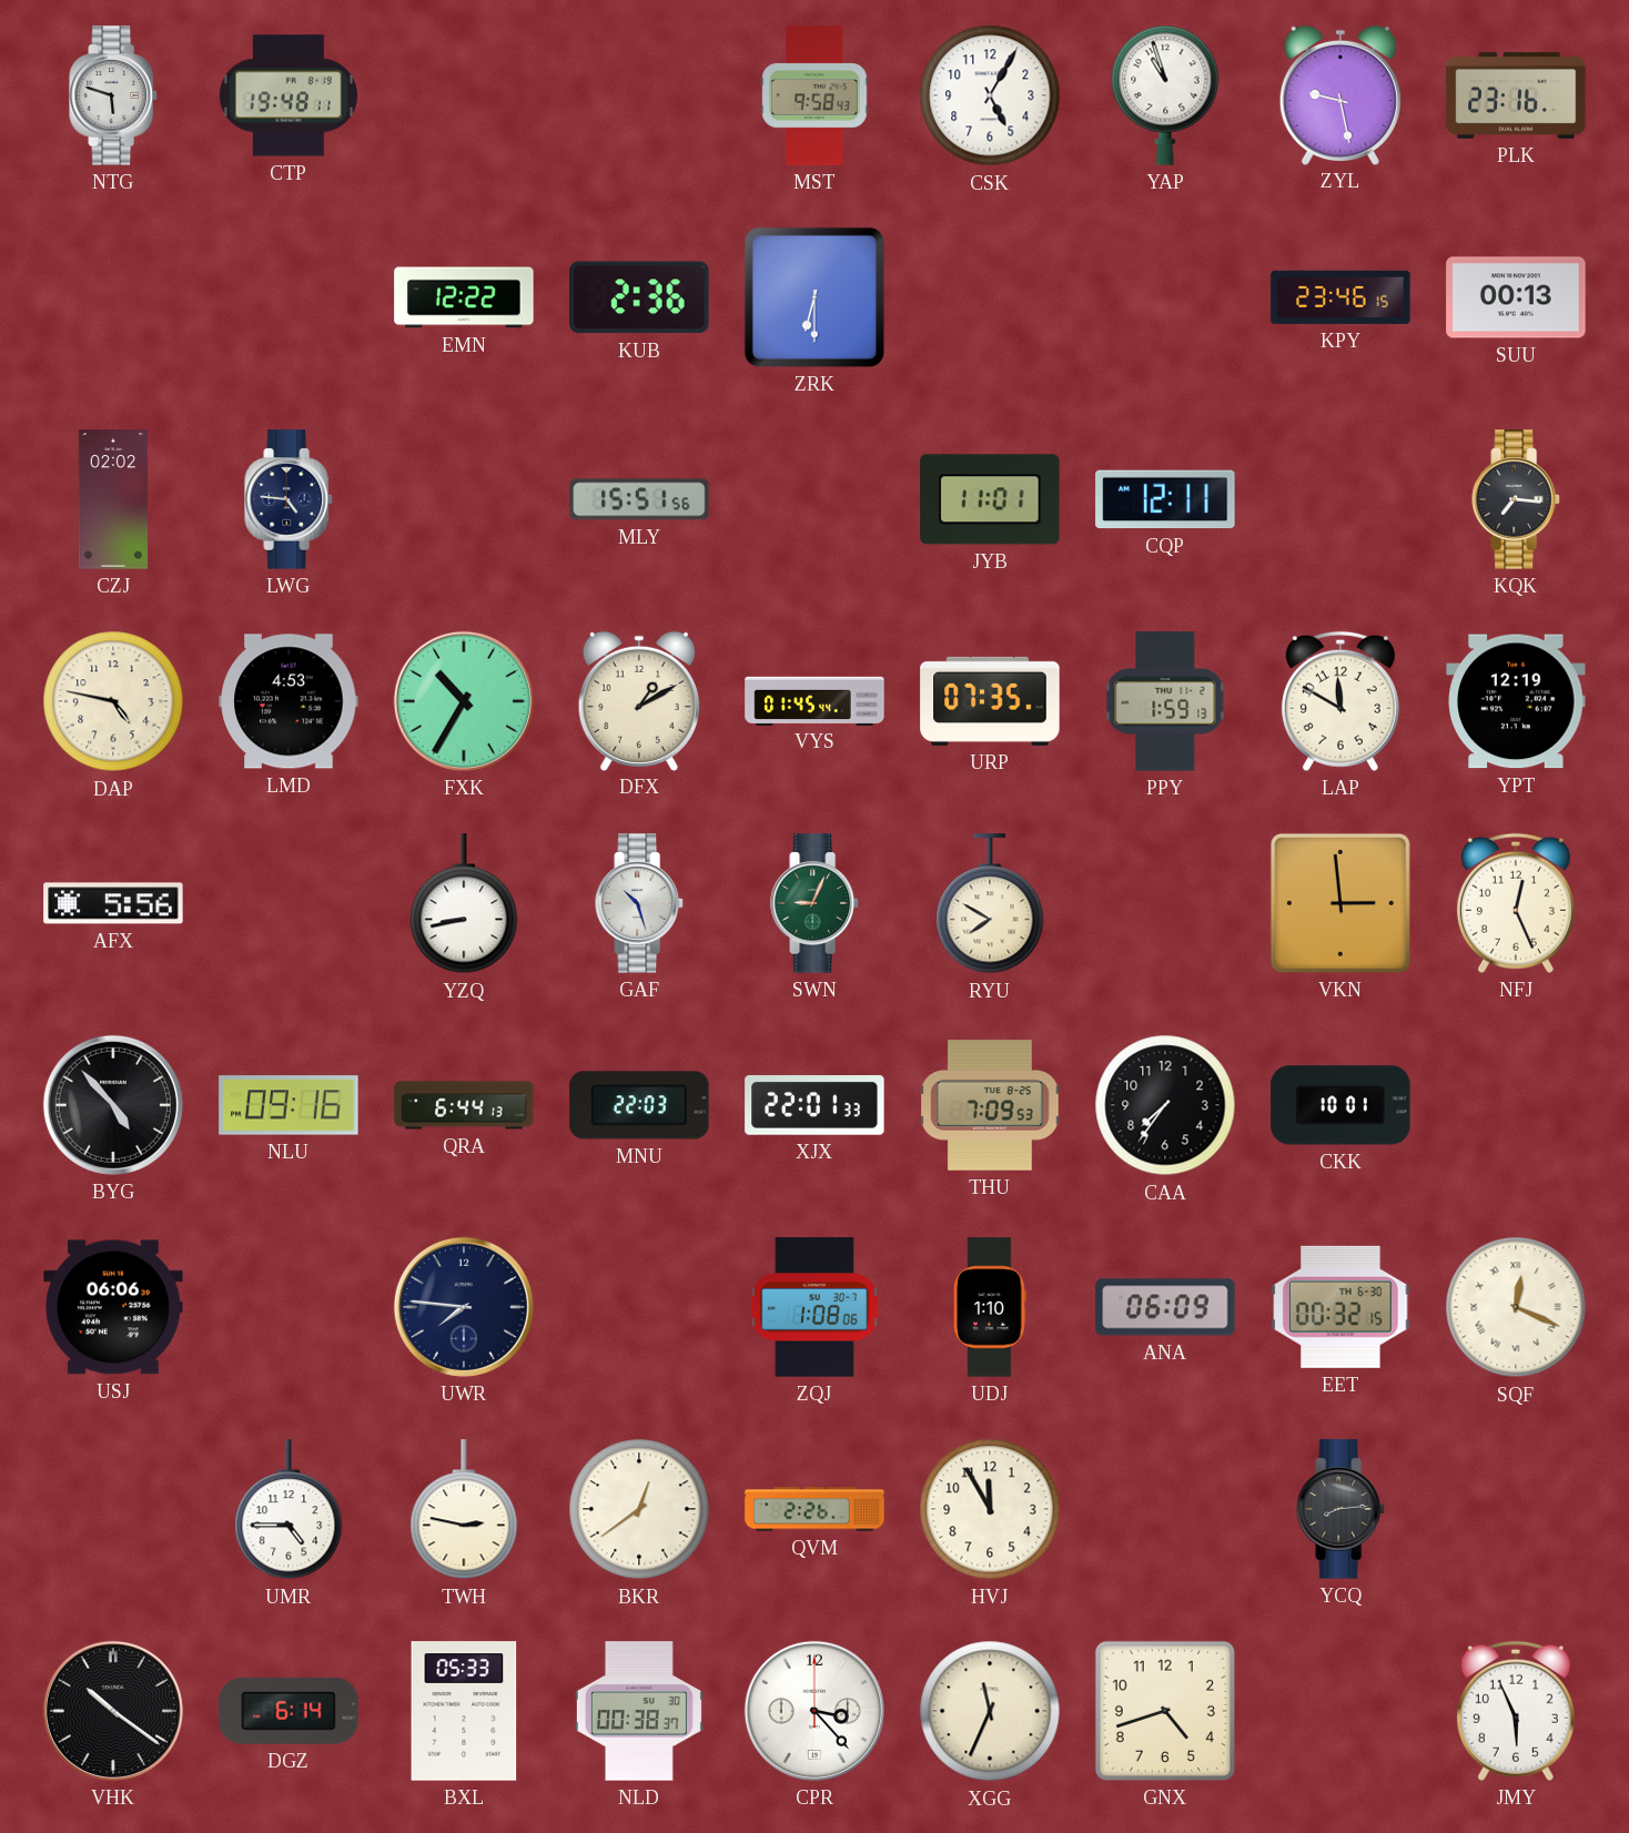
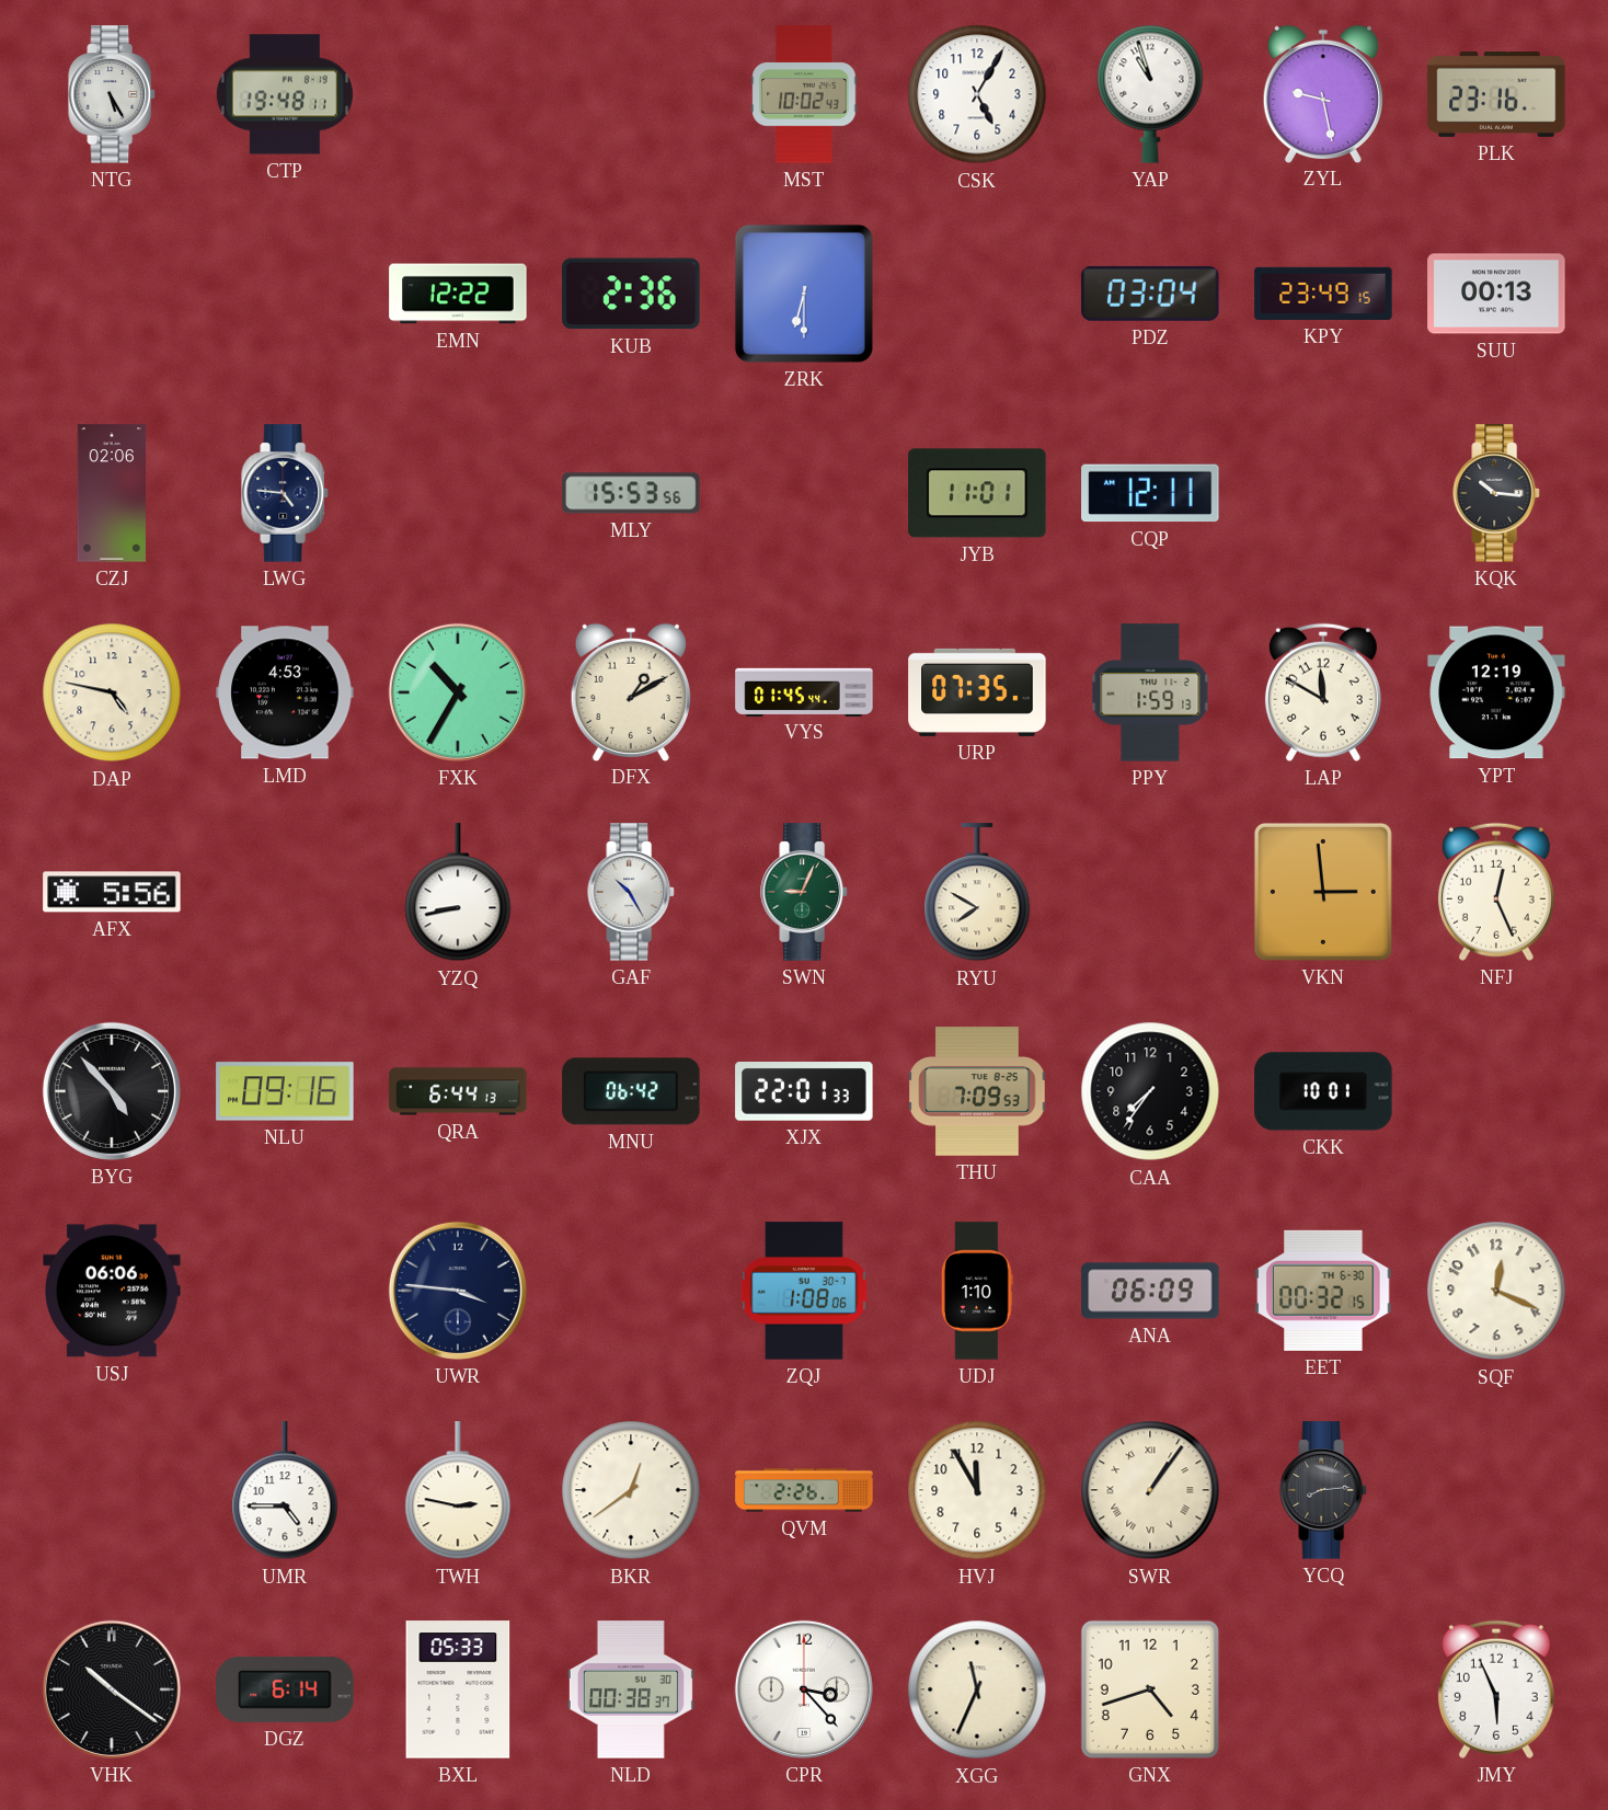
NTG: 5:48 -> 5:25 (112, 94)
MST: 9:58 -> 10:02 (804, 94)
PDZ: none -> 03:04 (1150, 294)
KPY: 23:46 -> 23:49 (1323, 294)
CZJ: 02:02 -> 02:06 (112, 493)
MLY: 15:51 -> 15:53 (631, 493)
KQK: 7:16 -> 10:16 (1496, 493)
GAF: 10:27 -> 10:25 (631, 892)
MNU: 22:03 -> 06:42 (631, 1091)
UWR: 7:46 -> 3:46 (458, 1291)
SQF numerals: Roman -> Arabic (1496, 1291)
SWR: none -> 1:06 (1150, 1490)
